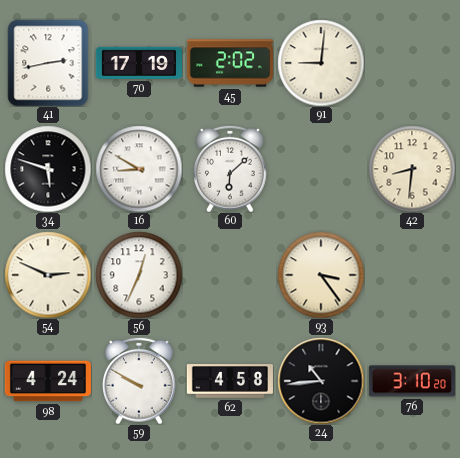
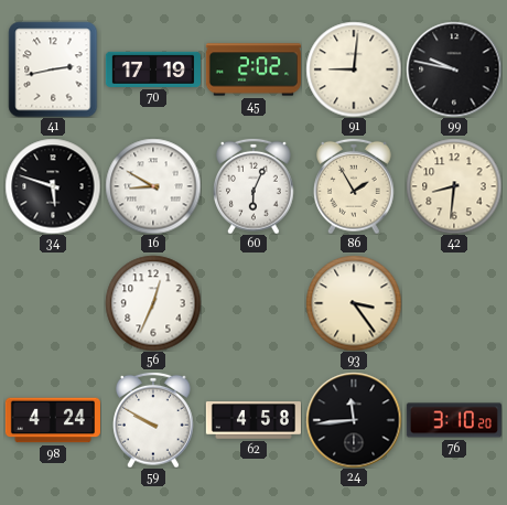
99: none -> 9:47 (454, 69)
60: 6:08 -> 6:04 (255, 186)
86: none -> 1:55 (355, 186)
54: 2:49 -> none (48, 275)
24: 10:44 -> 11:44 (354, 420)
